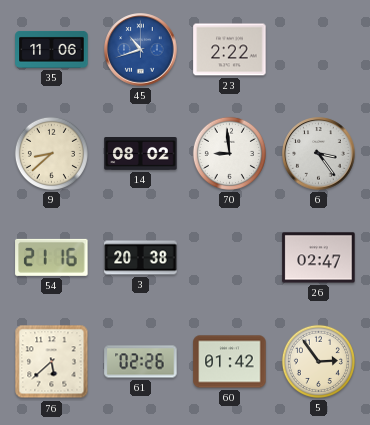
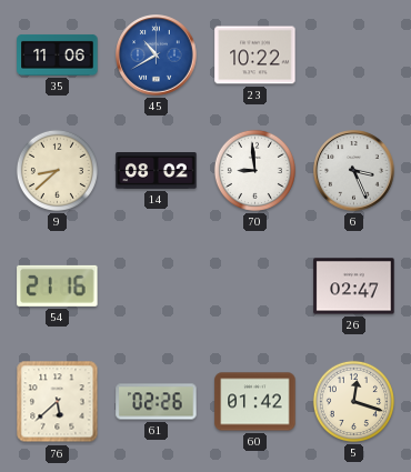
45: 10:42 -> 10:40 (157, 56)
23: 2:22 -> 10:22 (255, 56)
6: 3:24 -> 3:26 (354, 171)
3: 20:38 -> none (141, 258)
5: 2:54 -> 12:18 (353, 401)
